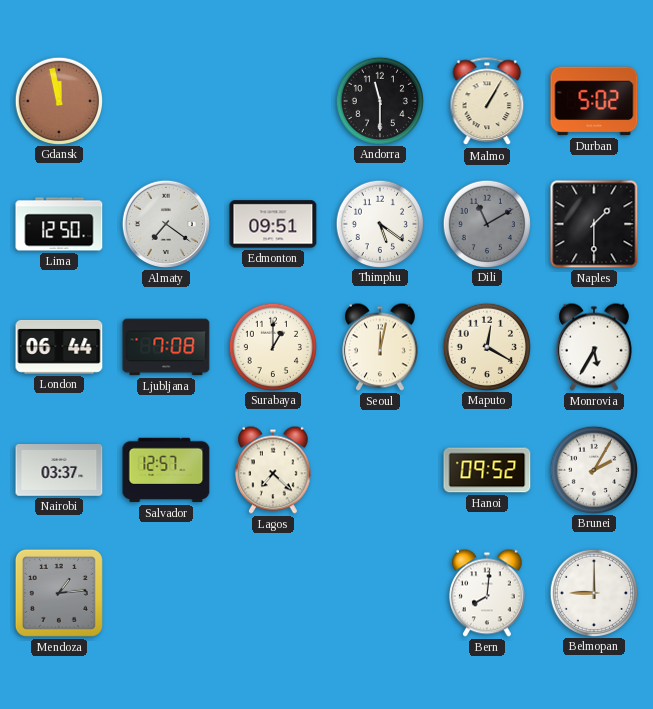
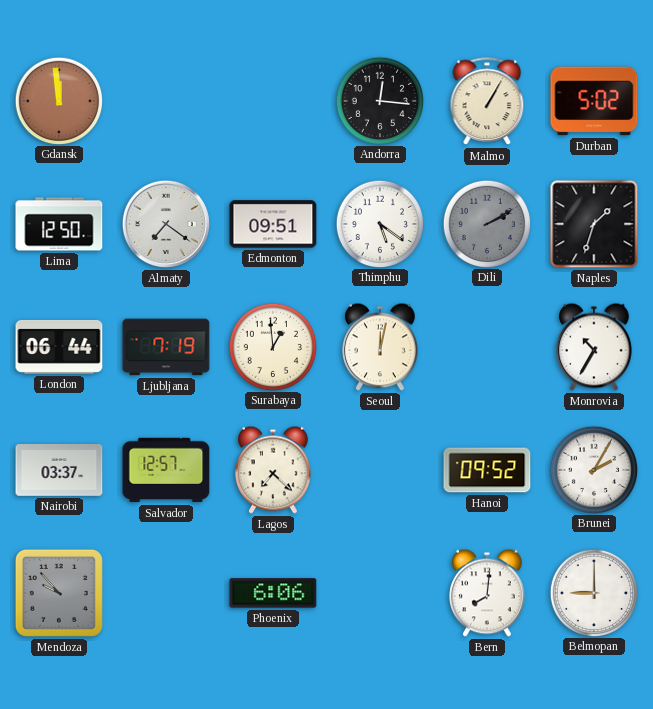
Gdansk: 11:58 -> 11:59 (58, 100)
Andorra: 11:30 -> 12:16 (379, 100)
Dili: 11:10 -> 2:10 (486, 223)
Naples: 1:30 -> 1:33 (594, 224)
Ljubljana: 7:08 -> 7:19 (166, 347)
Surabaya: 1:00 -> 12:59 (272, 346)
Maputo: 12:20 -> none (486, 346)
Monrovia: 5:35 -> 10:35 (595, 347)
Mendoza: 1:14 -> 9:53 (59, 593)
Phoenix: none -> 6:06 (273, 593)
